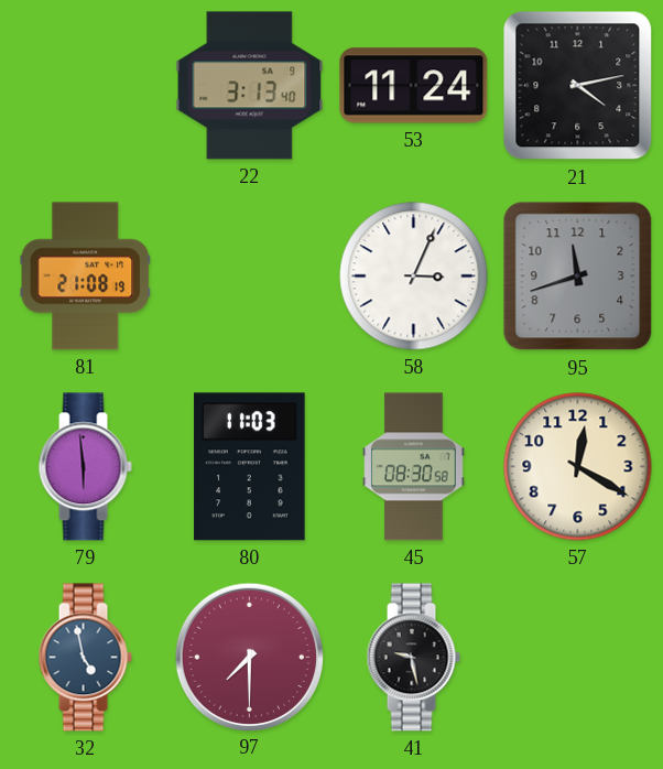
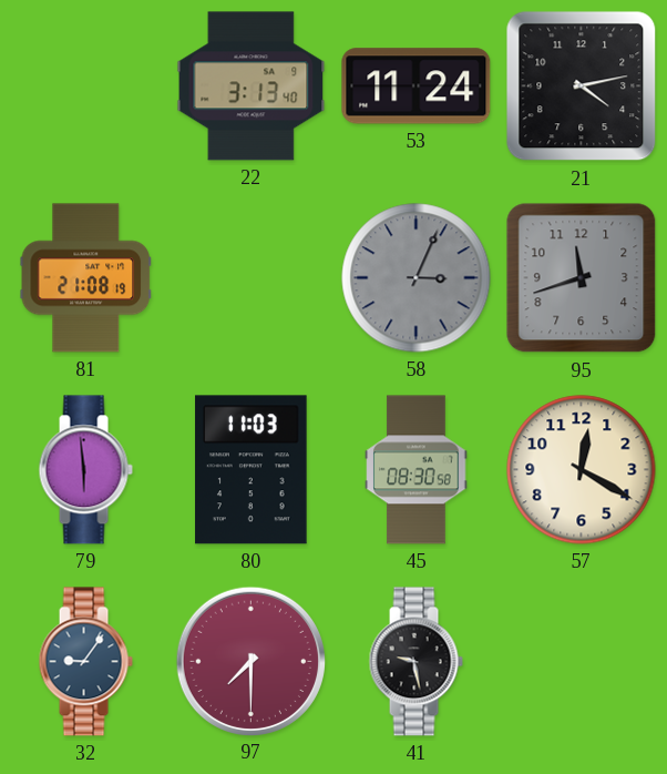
58 dial: white -> grey (417, 278)
32: 4:58 -> 9:06 (85, 662)
